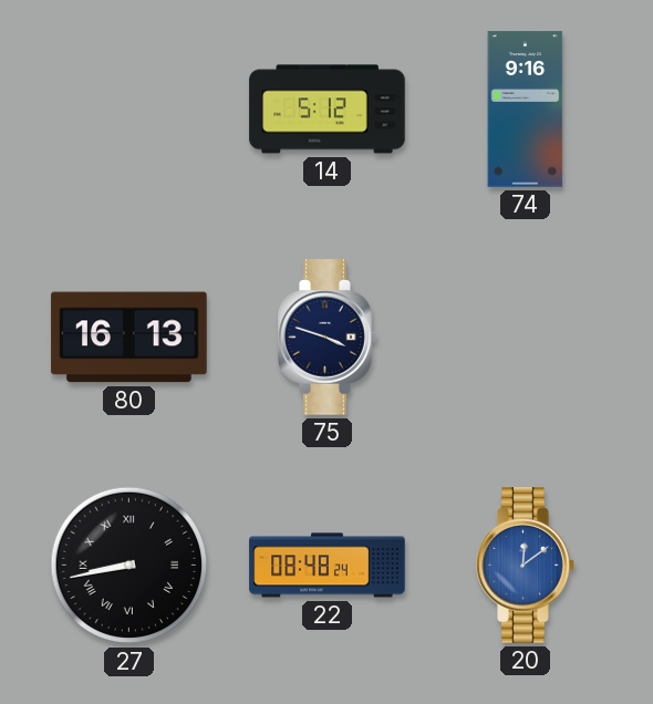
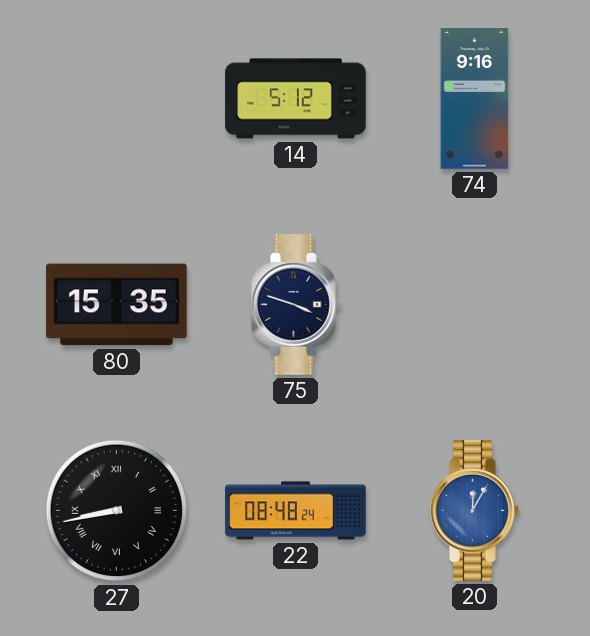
80: 16:13 -> 15:35 (117, 305)
20: 12:09 -> 12:05 (475, 511)
